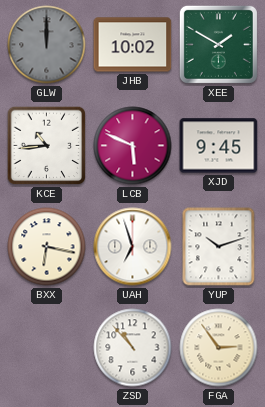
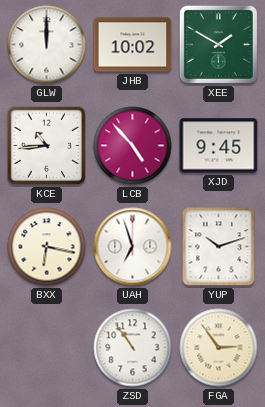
GLW dial: grey -> white (47, 45)
LCB: 5:49 -> 4:53 (133, 146)
ZSD: 10:53 -> 10:54 (133, 348)
